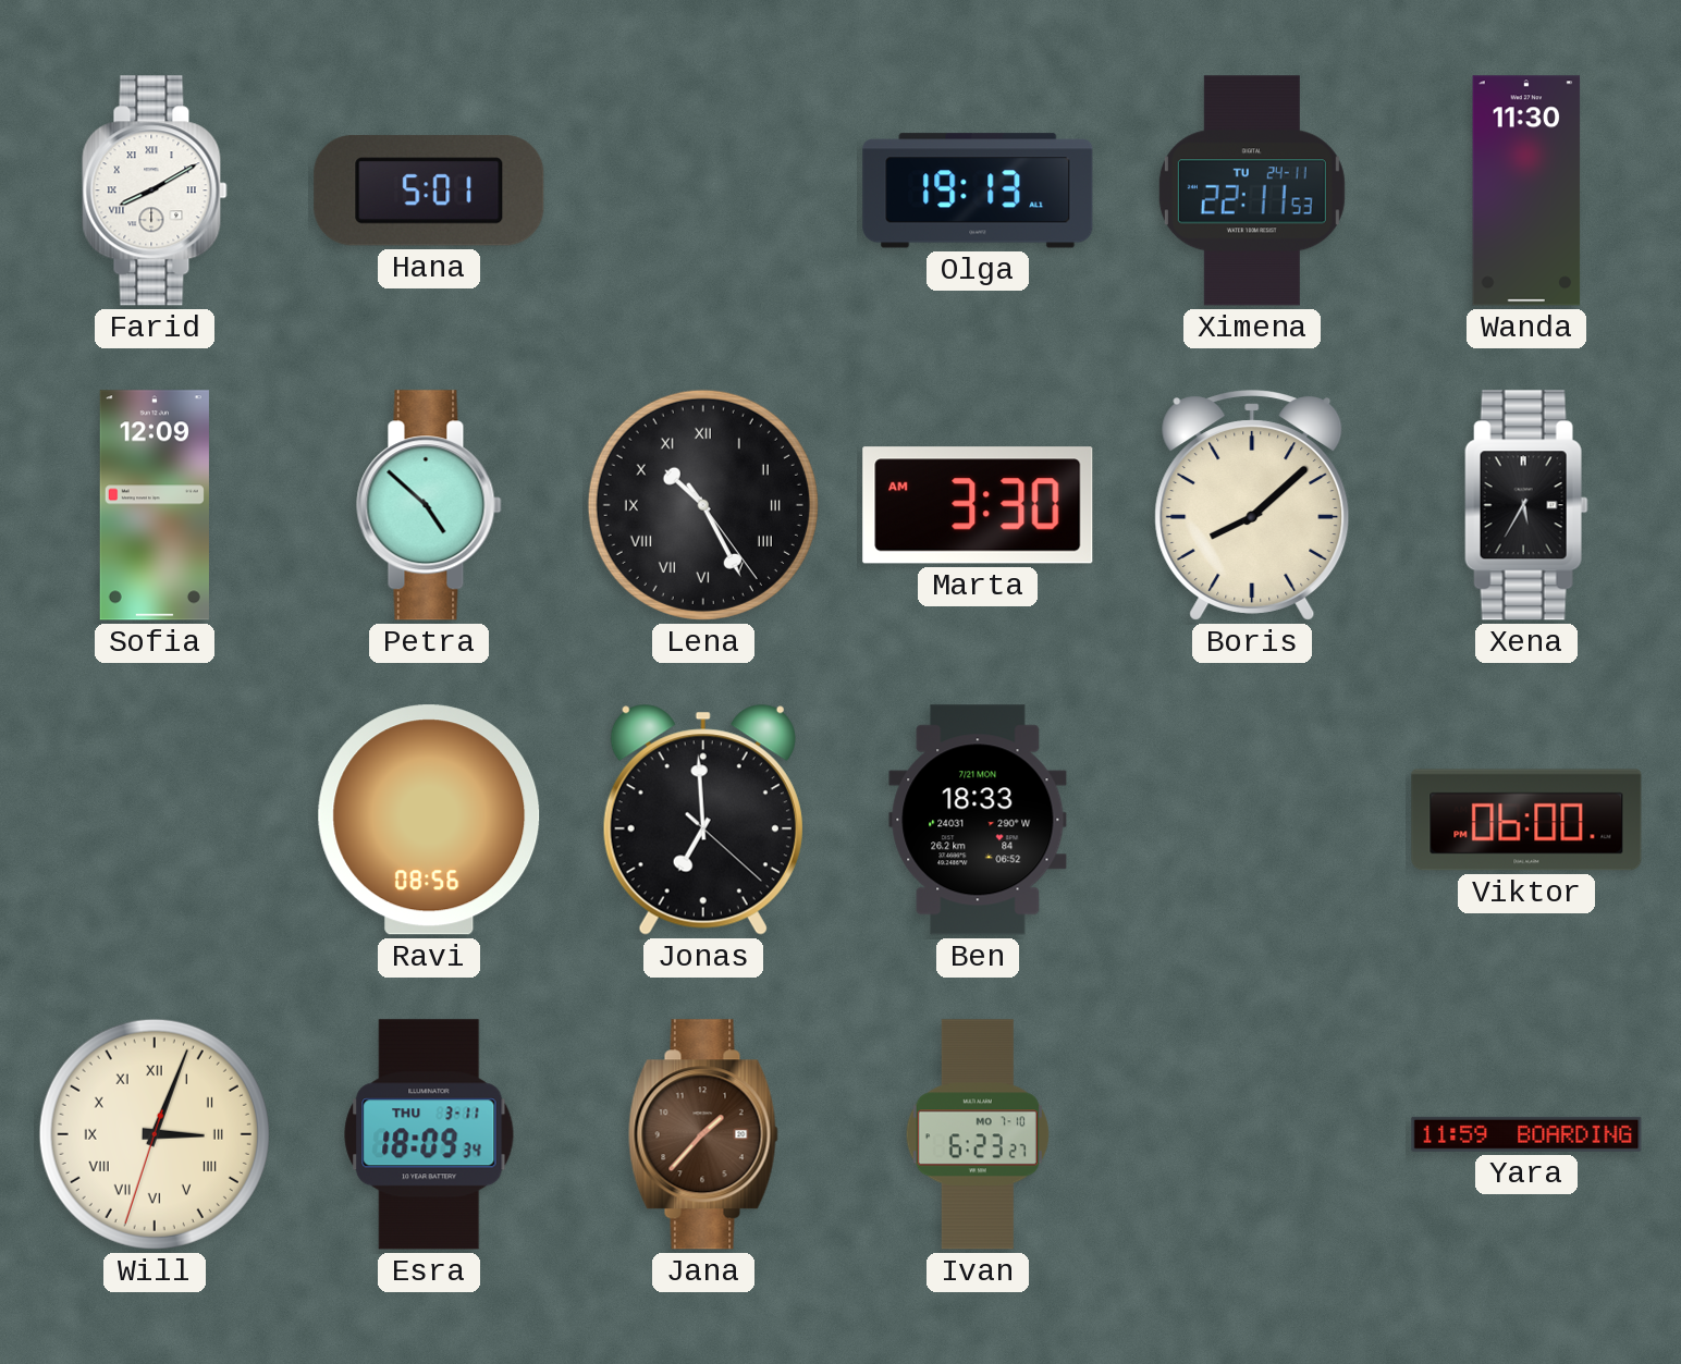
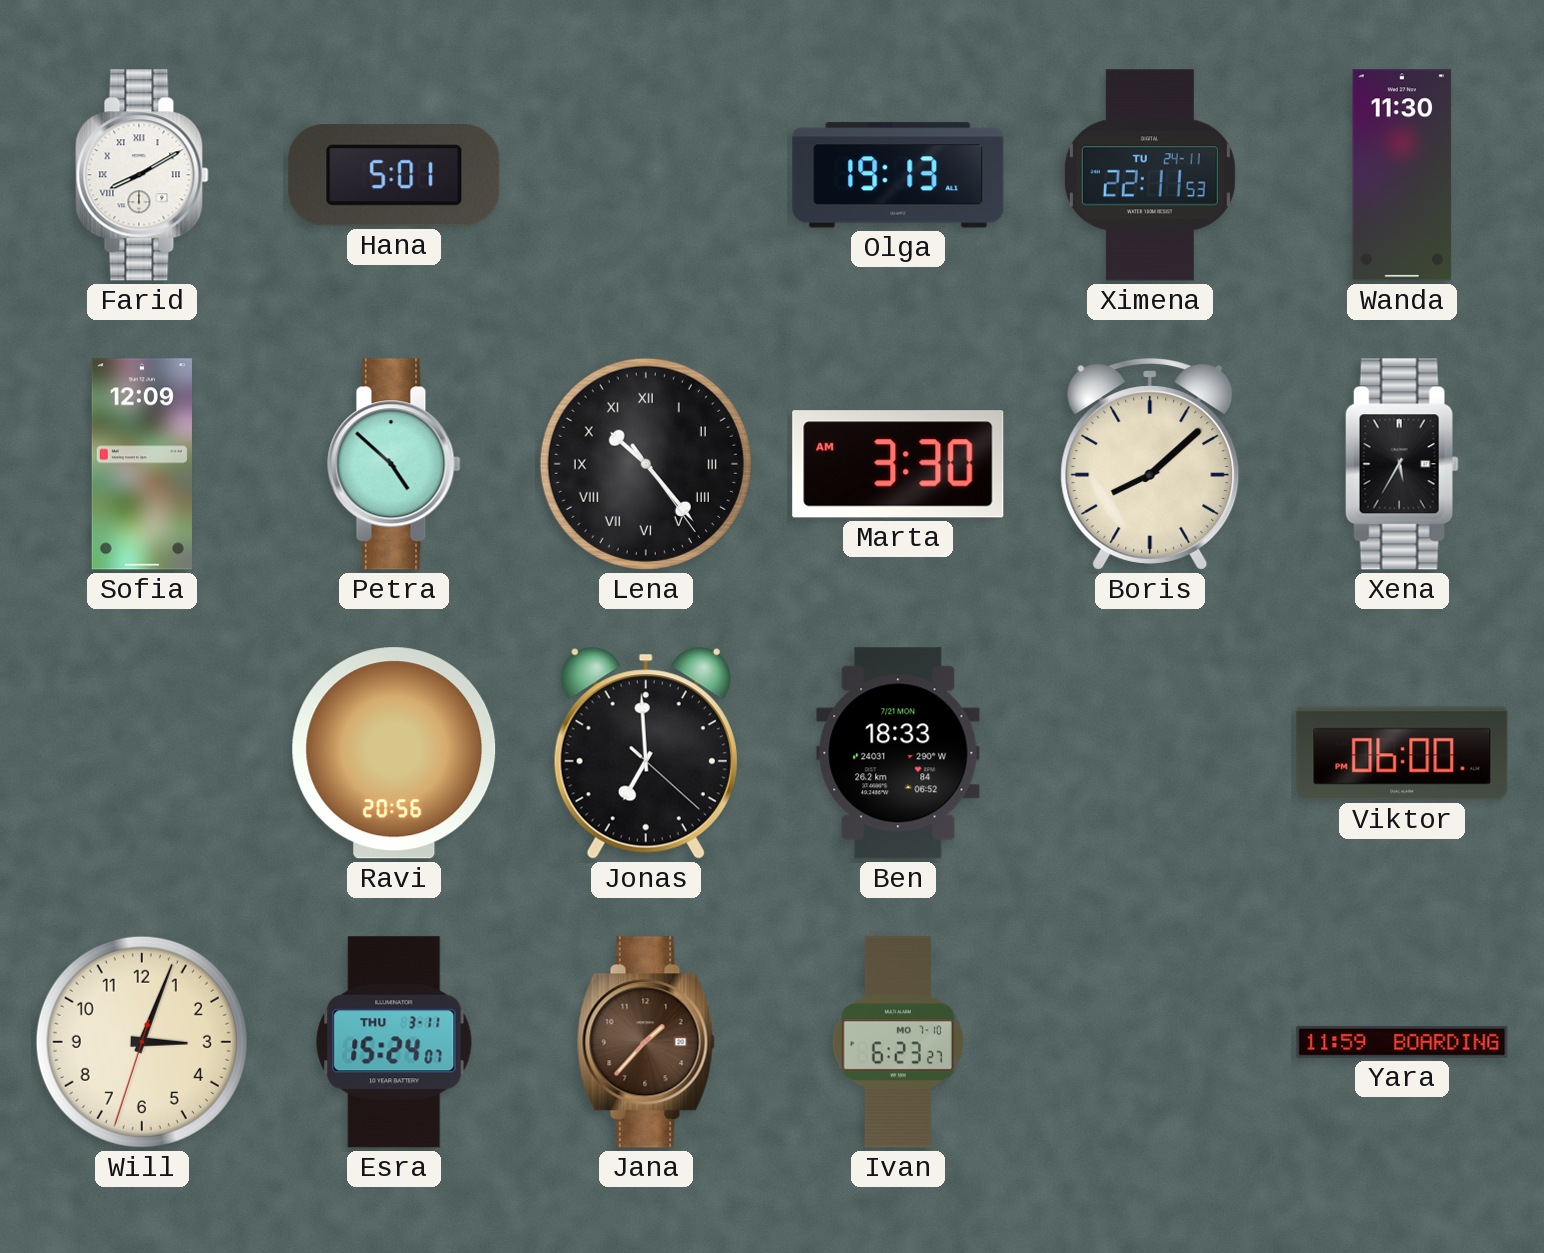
Lena: 10:25 -> 10:23 (646, 464)
Ravi: 08:56 -> 20:56 (394, 753)
Will numerals: Roman -> Arabic (142, 1042)
Esra: 18:09 -> 15:24 (394, 1042)
